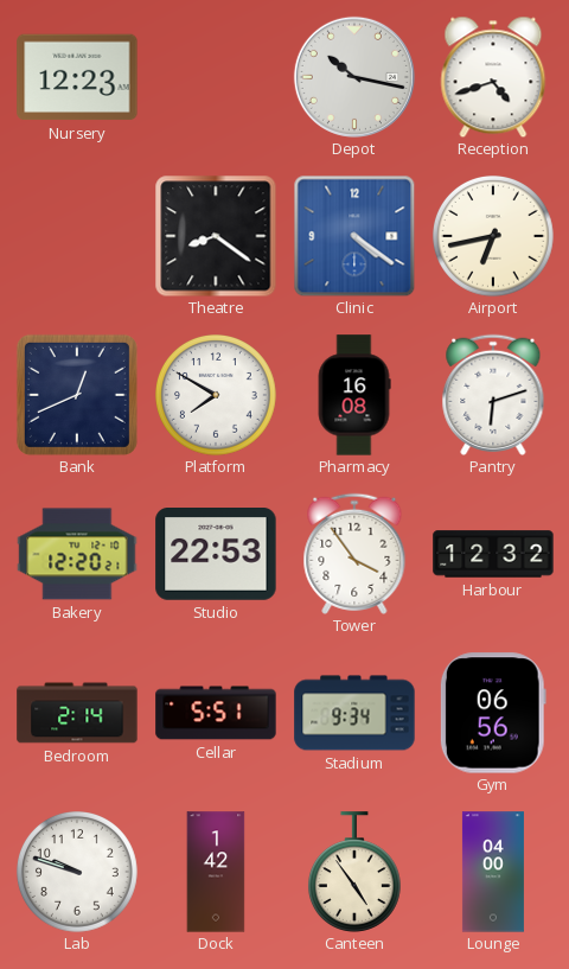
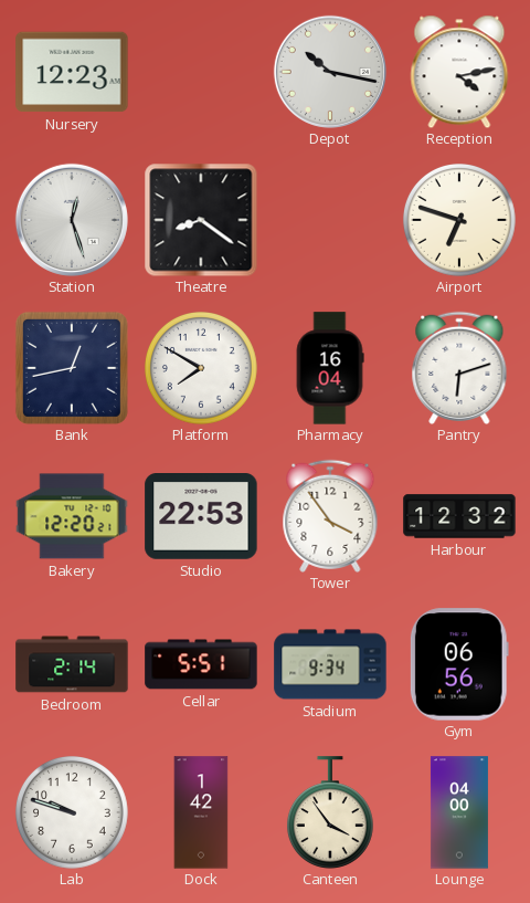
Reception: 4:42 -> 4:13 (459, 72)
Station: none -> 12:27 (72, 220)
Clinic: 4:21 -> none (354, 236)
Airport: 6:43 -> 6:48 (460, 221)
Bank: 12:41 -> 12:43 (72, 368)
Pharmacy: 16:08 -> 16:04 (330, 368)
Canteen: 4:54 -> 3:54 (330, 812)
